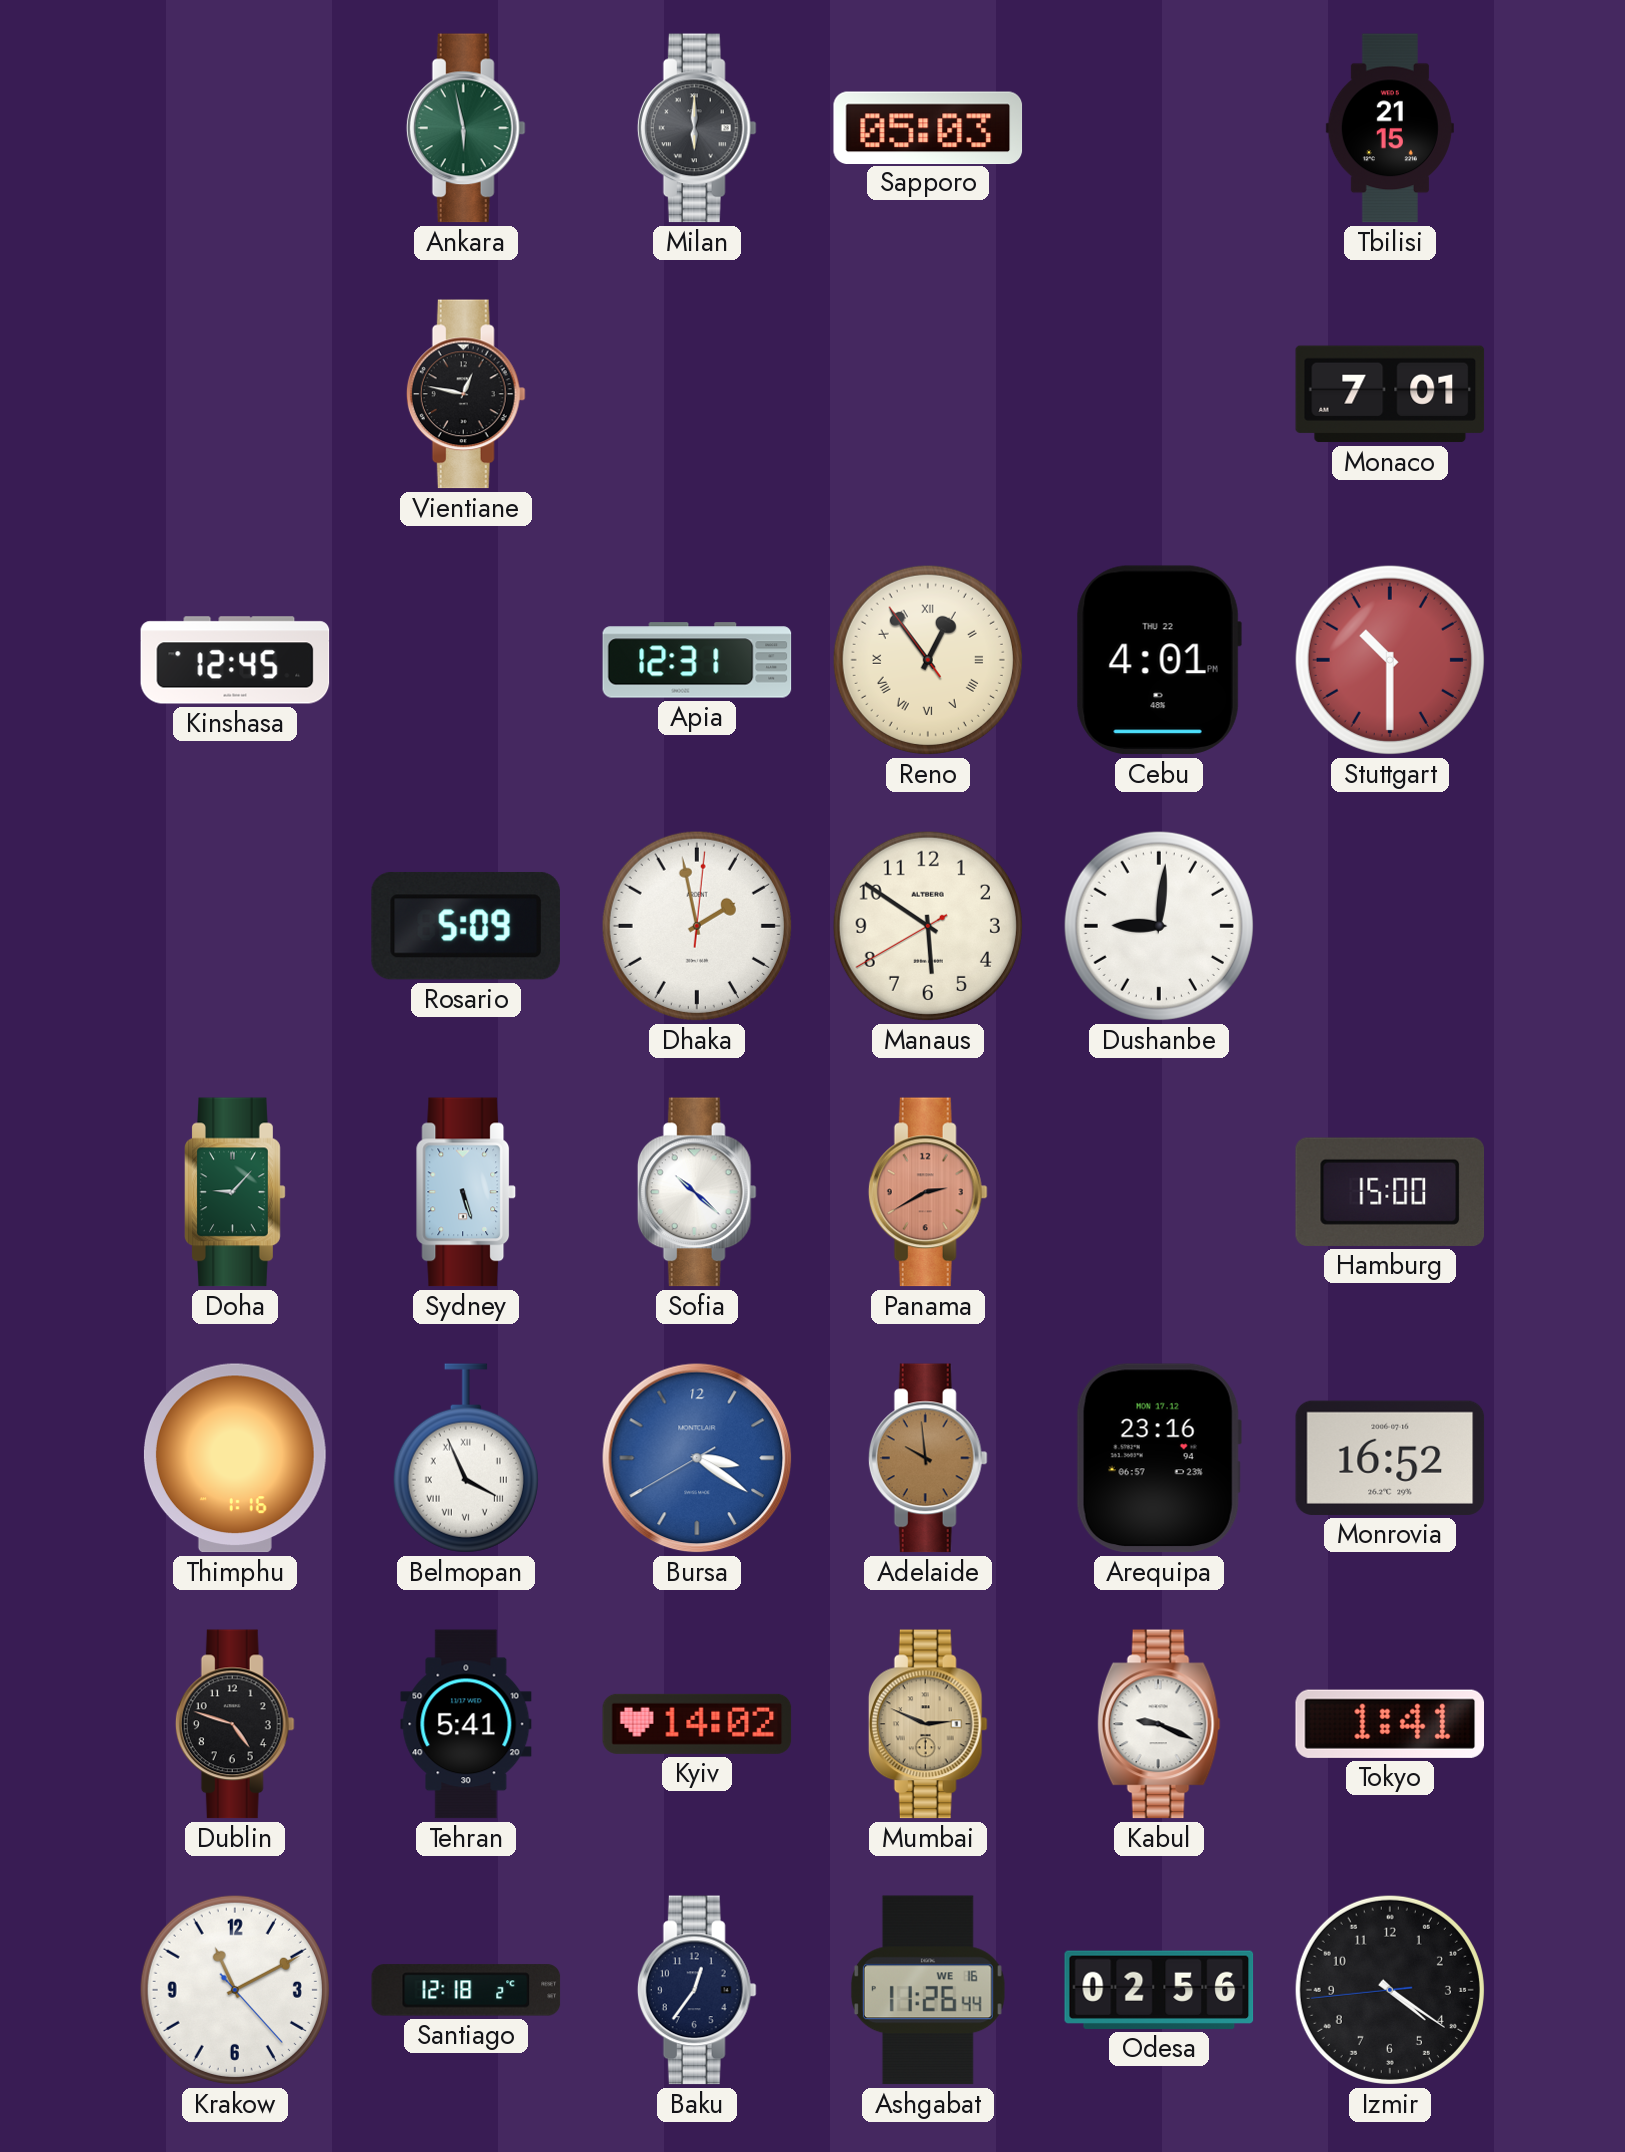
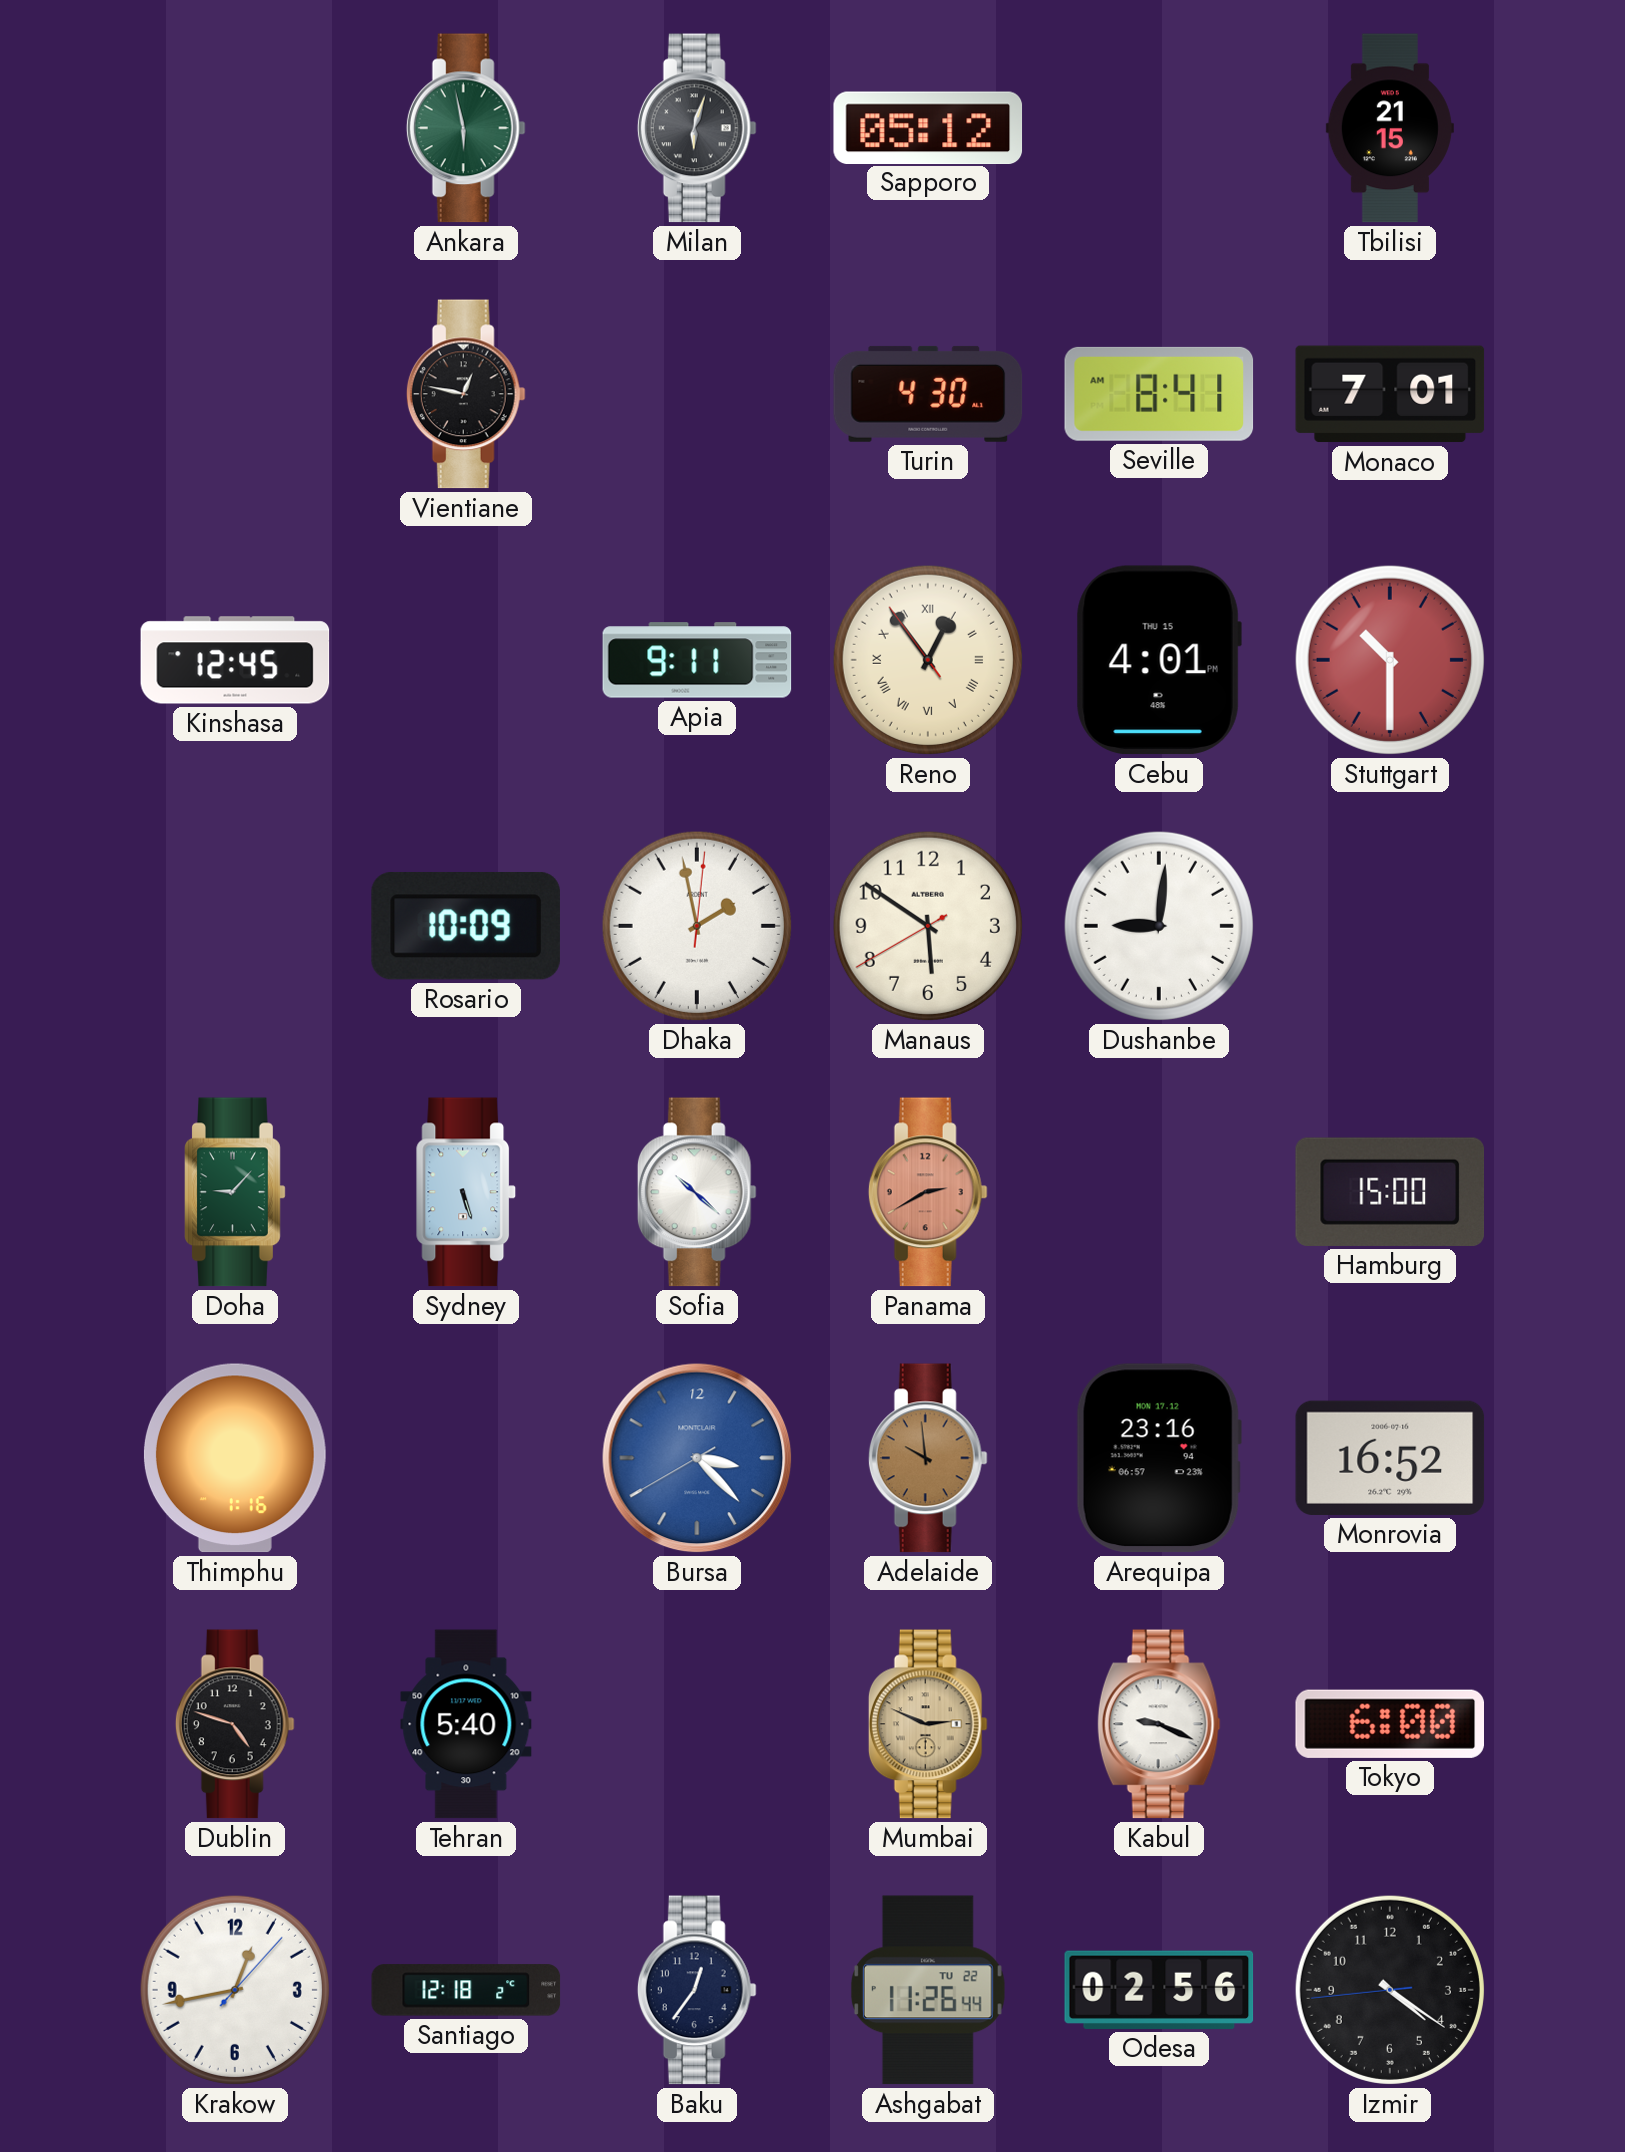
Milan: 6:00 -> 6:03 (697, 128)
Sapporo: 05:03 -> 05:12 (928, 127)
Turin: none -> 4:30 (928, 394)
Seville: none -> 8:41 (1159, 394)
Apia: 12:31 -> 9:11 (697, 660)
Cebu date: THU 22 -> THU 15 (1159, 660)
Rosario: 5:09 -> 10:09 (466, 926)
Belmopan: 3:56 -> none (466, 1458)
Bursa: 3:20 -> 3:22 (697, 1458)
Tehran: 5:41 -> 5:40 (466, 1724)
Kyiv: 14:02 -> none (697, 1724)
Tokyo: 1:41 -> 6:00 (1389, 1724)
Krakow: 11:10 -> 12:43 (235, 1990)
Ashgabat date: WE 16 -> TU 22 (928, 1990)
